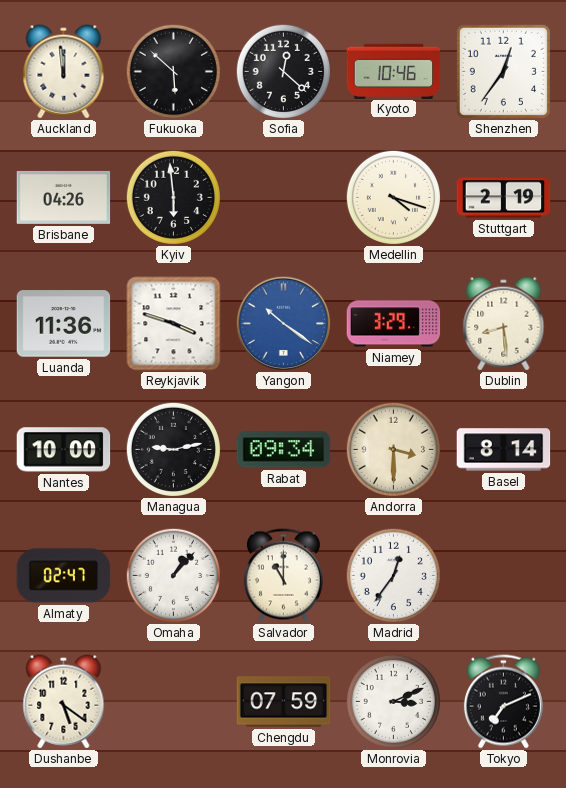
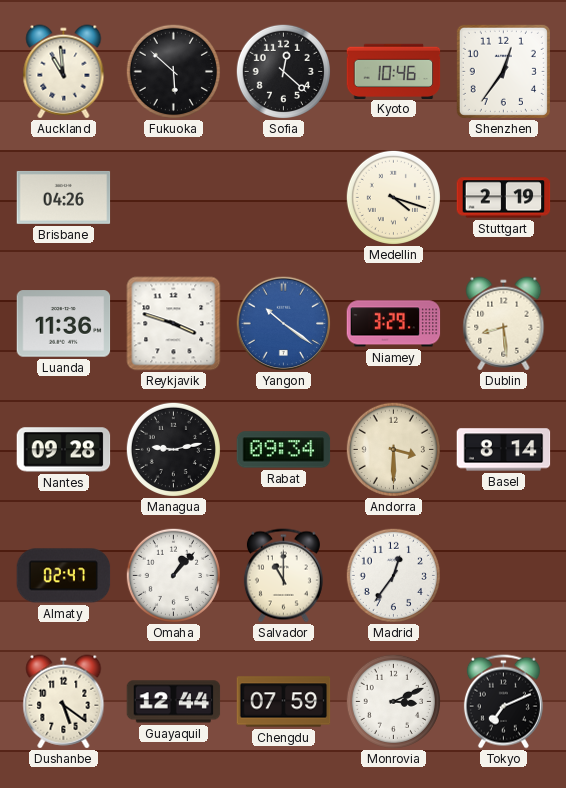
Auckland: 11:59 -> 10:59 (64, 72)
Kyiv: 5:59 -> none (173, 197)
Nantes: 10:00 -> 09:28 (64, 450)
Guayaquil: none -> 12:44 (174, 702)
